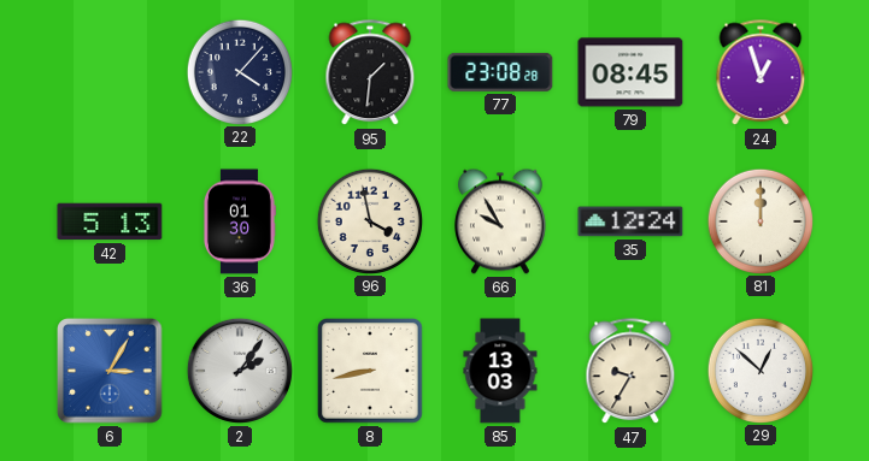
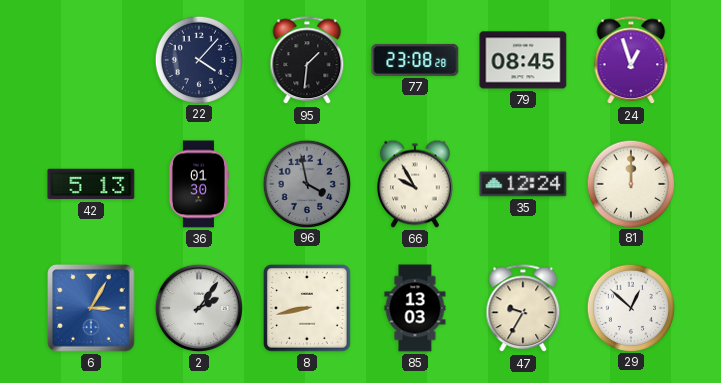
96 dial: cream -> grey (306, 183)
